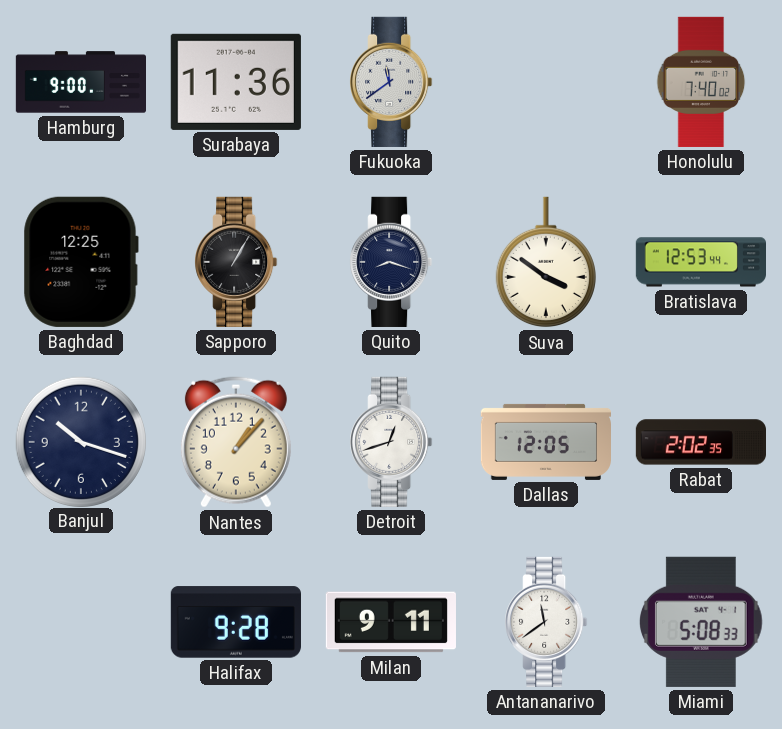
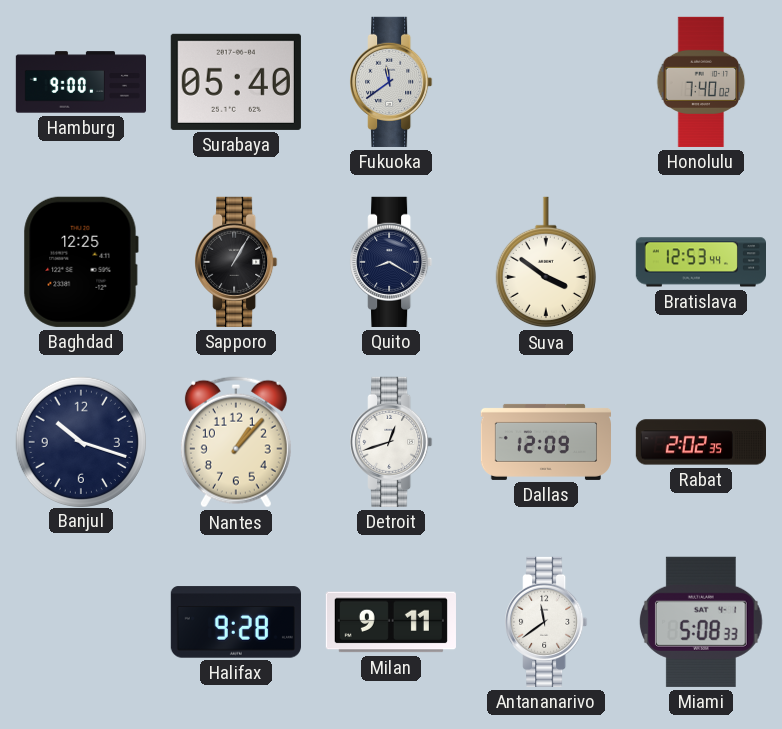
Surabaya: 11:36 -> 05:40 (236, 82)
Quito: 8:18 -> 8:20 (391, 262)
Dallas: 12:05 -> 12:09 (545, 442)
